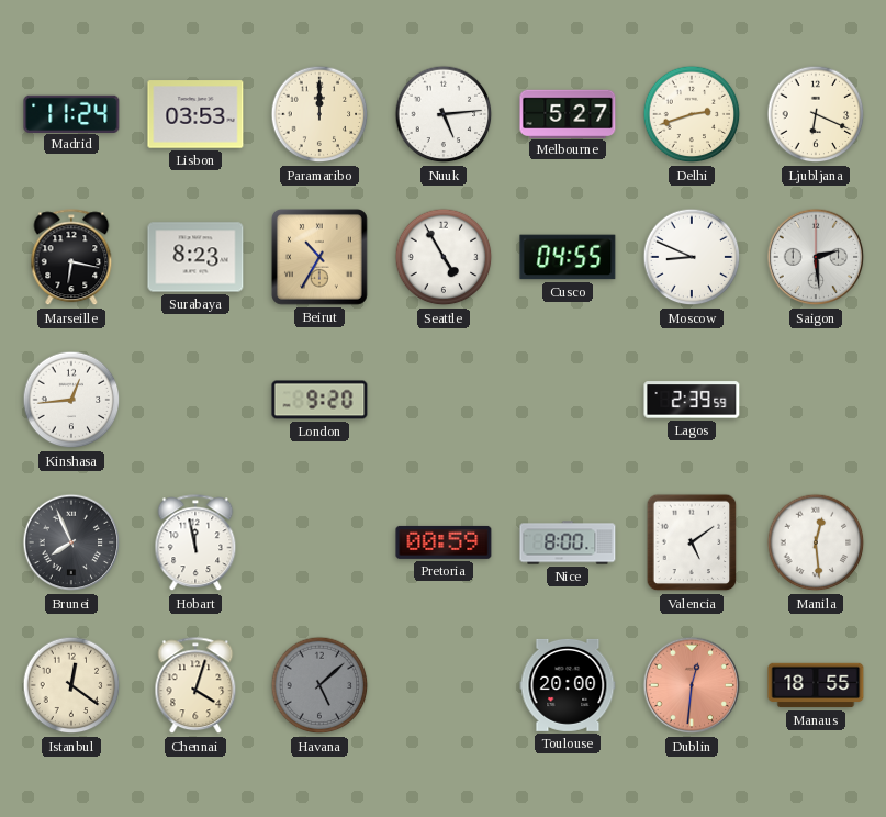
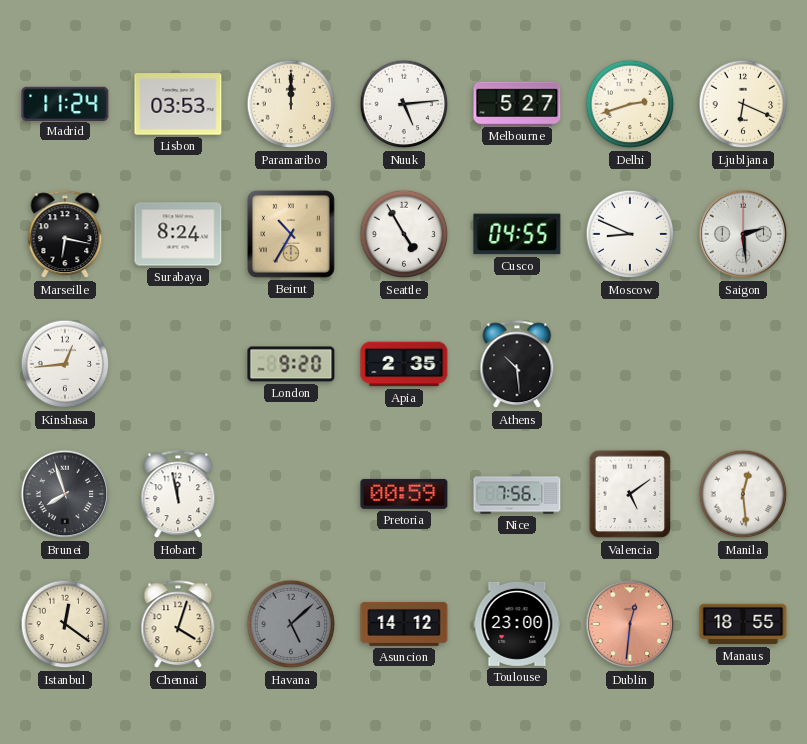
Surabaya: 8:23 -> 8:24 (178, 234)
Apia: none -> 2:35 (404, 364)
Athens: none -> 10:29 (517, 365)
Lagos: 2:39 -> none (692, 400)
Brunei: 7:56 -> 7:57 (65, 494)
Nice: 8:00 -> 7:56 (517, 494)
Asuncion: none -> 14:12 (404, 624)
Toulouse: 20:00 -> 23:00 (517, 624)
